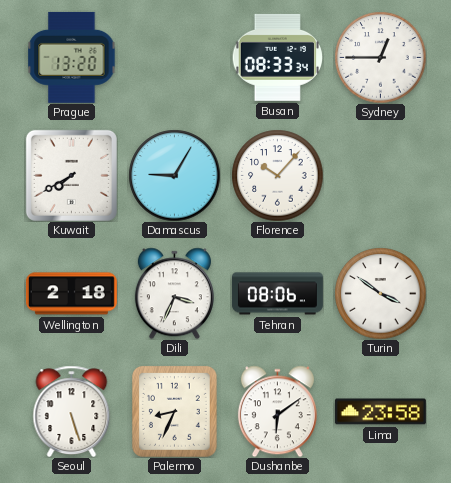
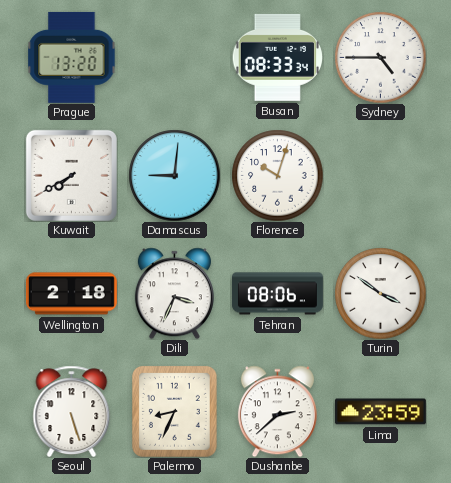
Sydney: 12:45 -> 4:45 (380, 57)
Damascus: 9:05 -> 9:01 (174, 175)
Florence: 10:07 -> 10:03 (277, 175)
Dushanbe: 6:09 -> 2:38 (277, 411)
Lima: 23:58 -> 23:59 (380, 412)
